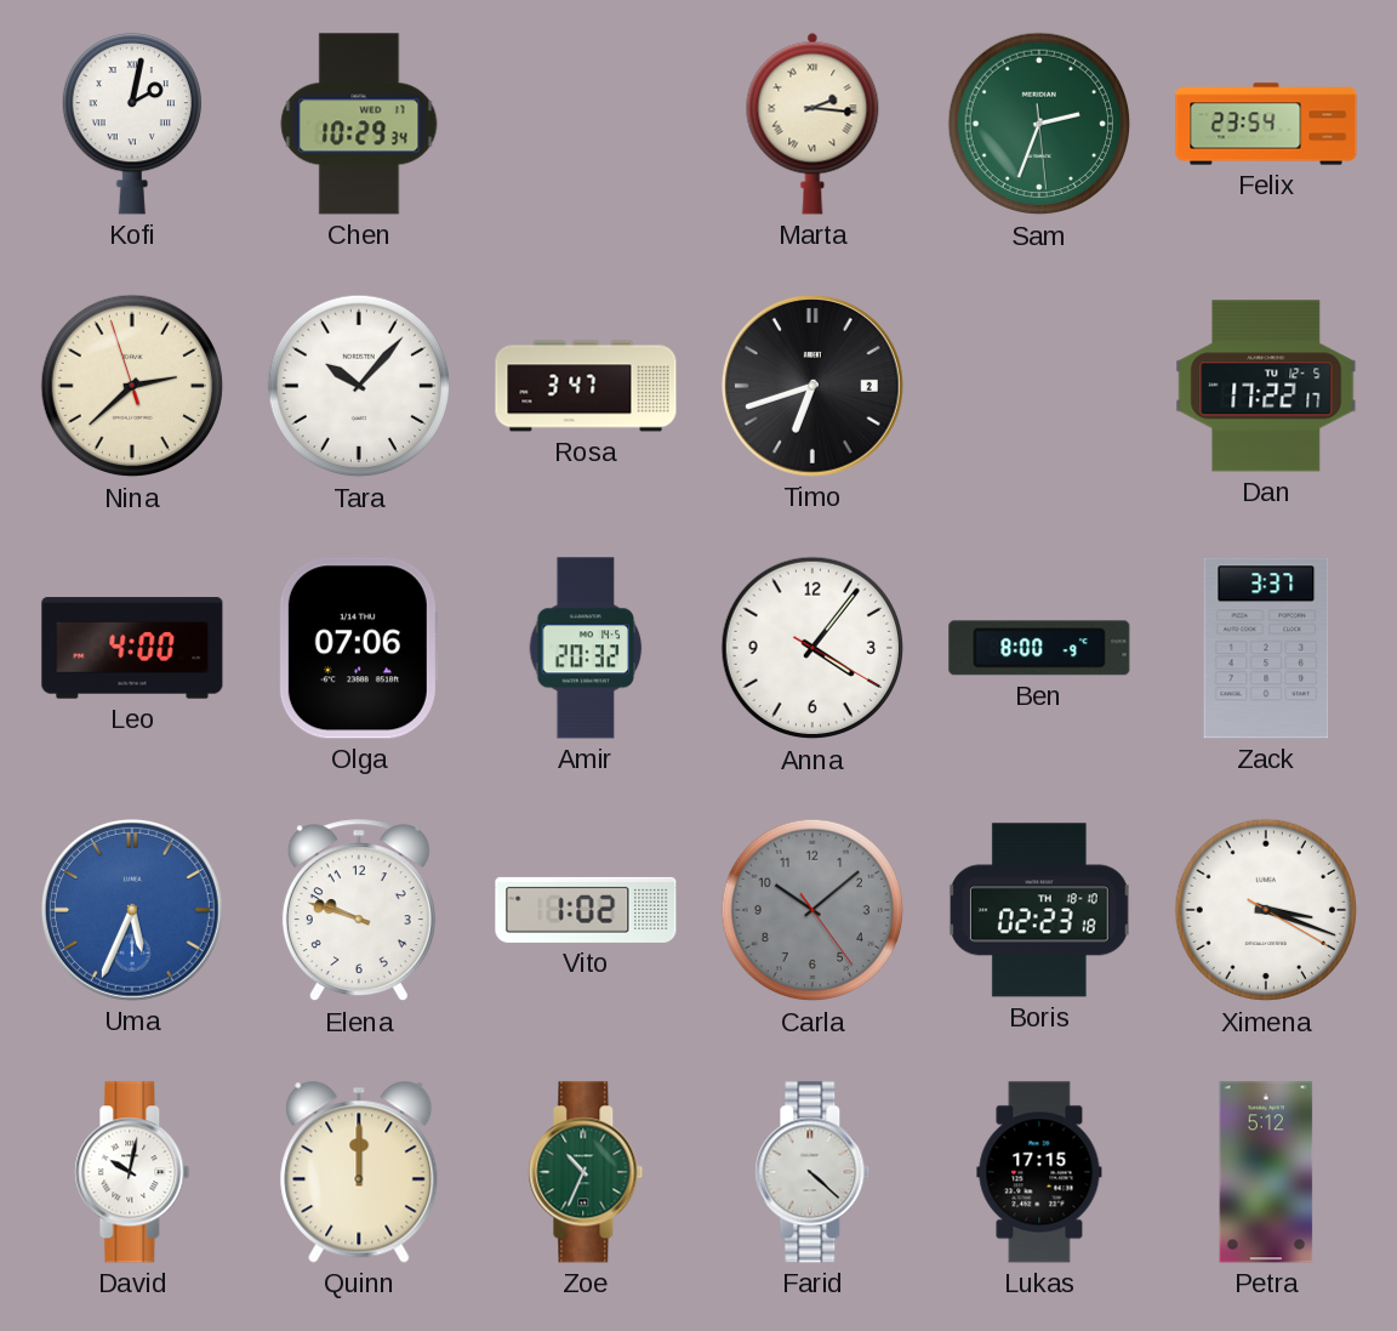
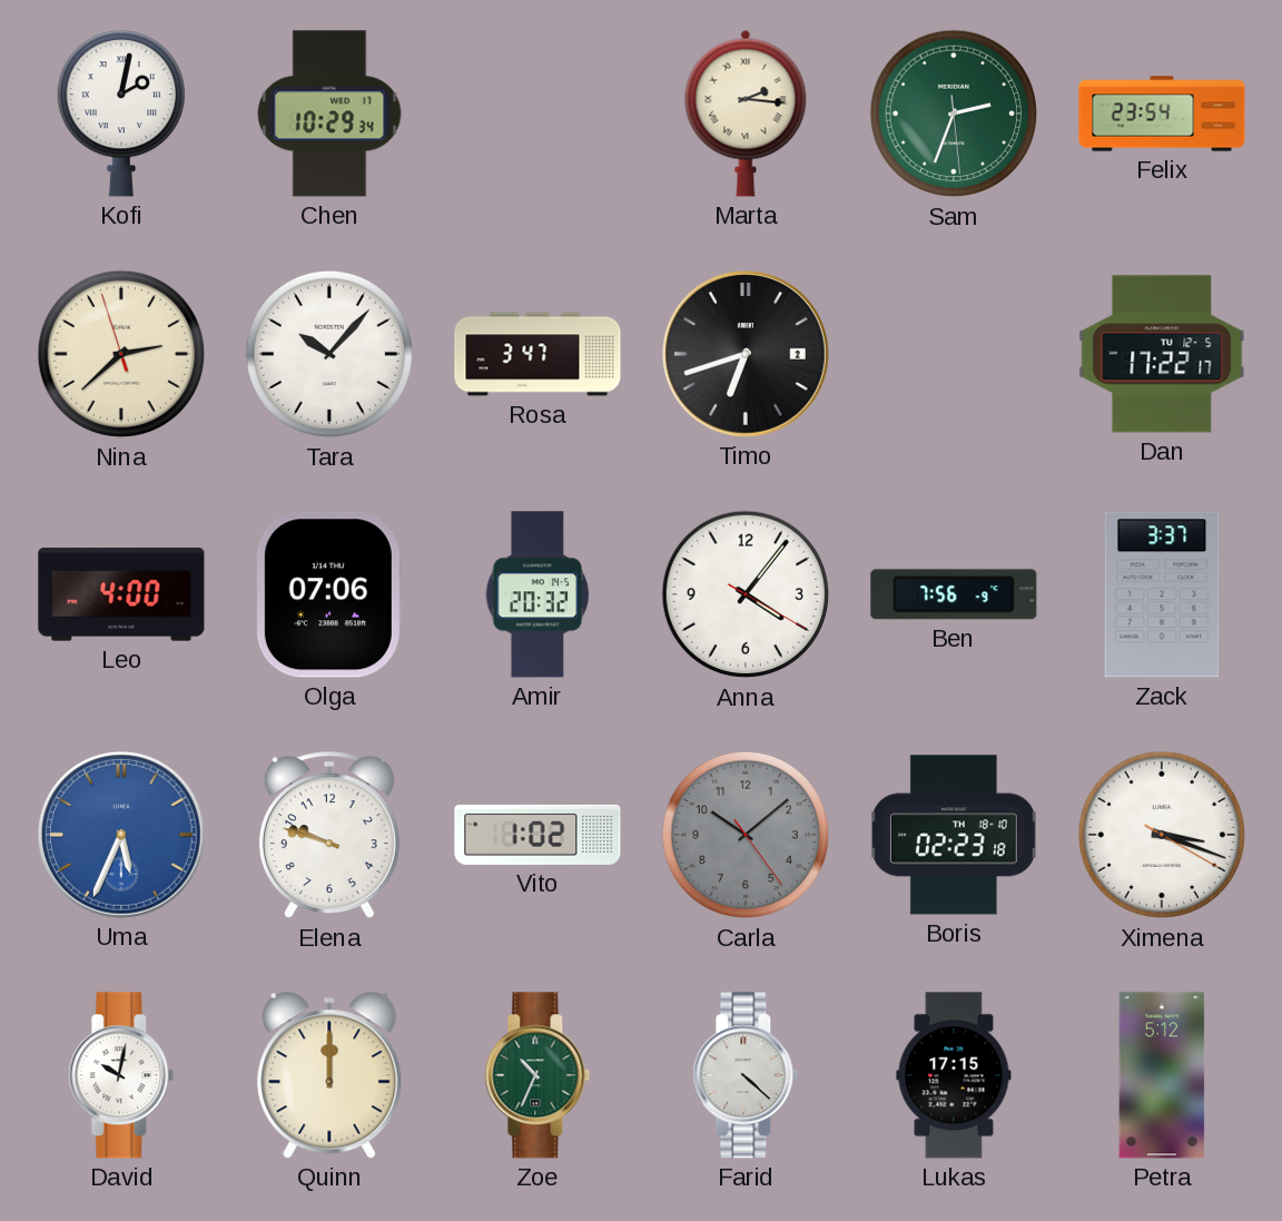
Ben: 8:00 -> 7:56 (954, 594)
